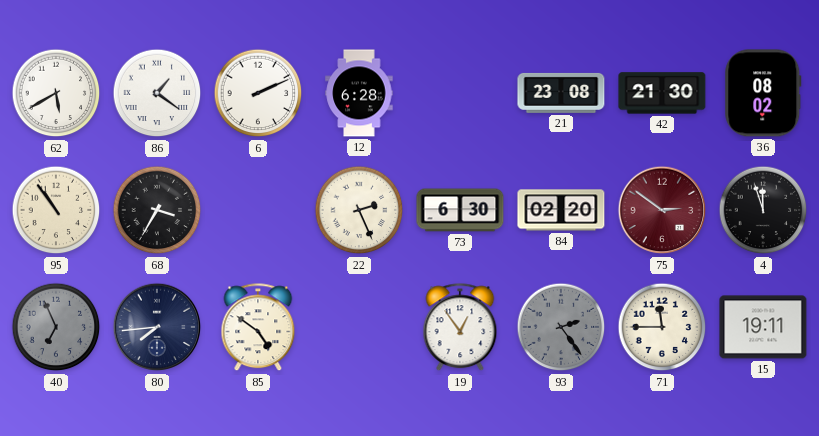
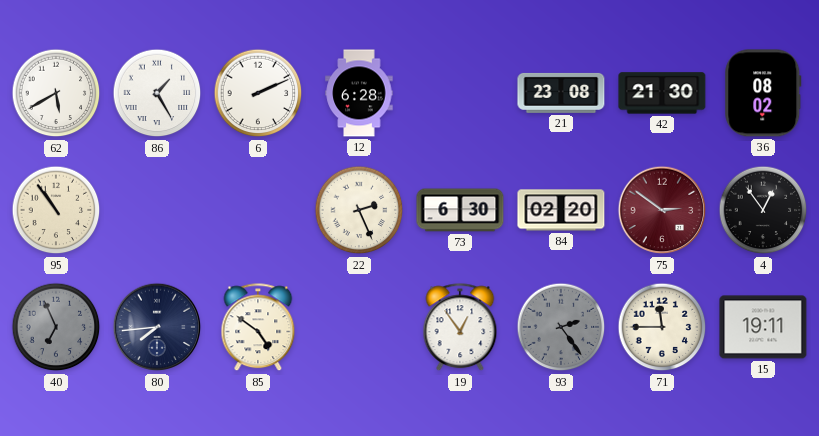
86: 1:21 -> 1:25 (157, 93)
68: 3:35 -> none (157, 210)
4: 11:57 -> 12:54 (763, 210)
